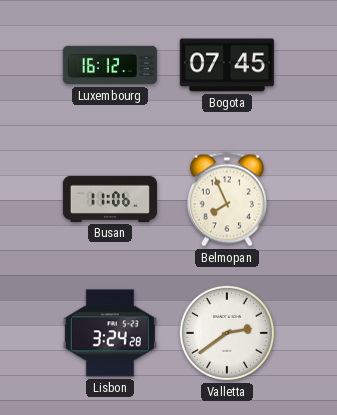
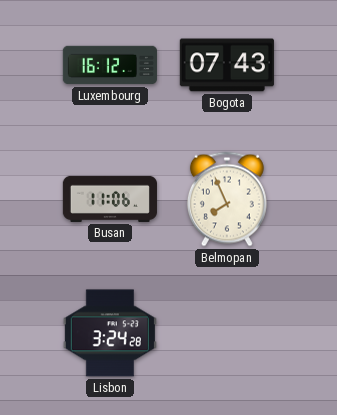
Bogota: 07:45 -> 07:43 (227, 65)
Valletta: 2:39 -> none (227, 333)
